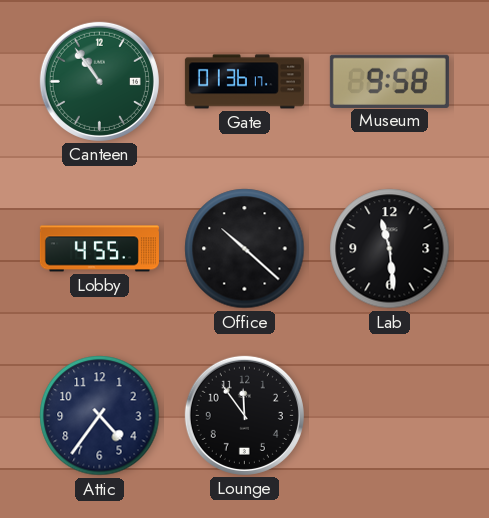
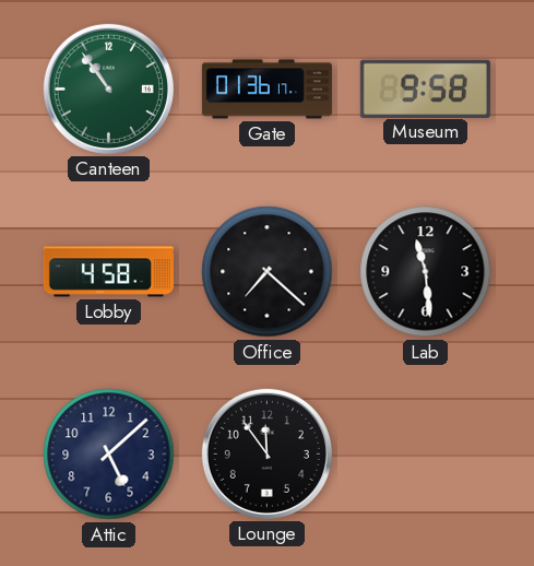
Lobby: 4:55 -> 4:58 (108, 272)
Office: 10:22 -> 7:22 (268, 272)
Attic: 4:36 -> 5:08 (109, 455)
